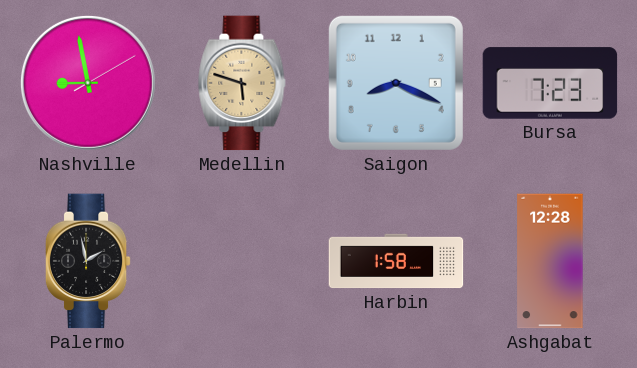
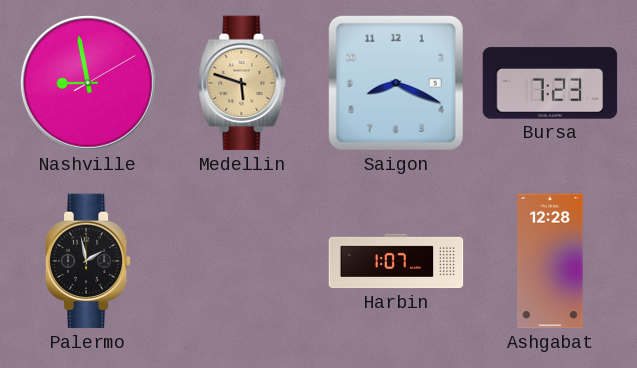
Harbin: 1:58 -> 1:07 (396, 261)
